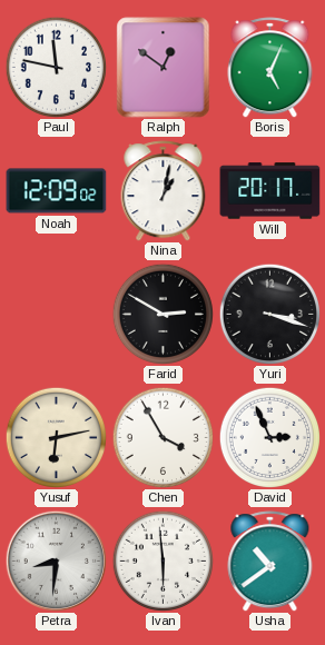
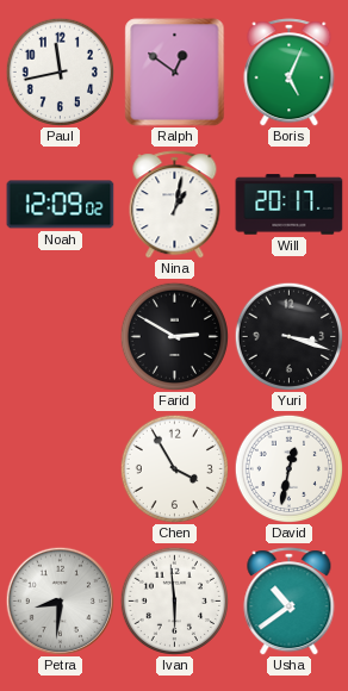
Paul: 11:47 -> 11:43 (60, 71)
Yusuf: 6:13 -> none (56, 437)
David: 2:56 -> 12:32 (288, 468)
